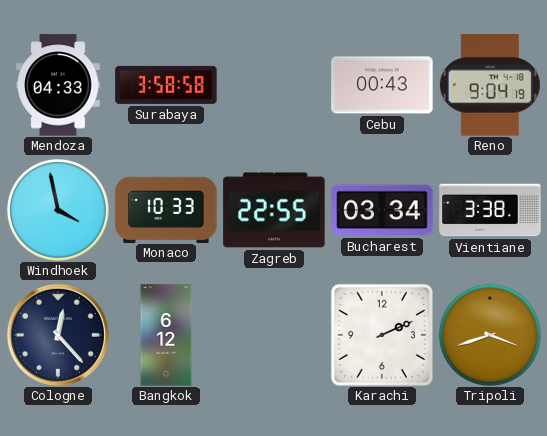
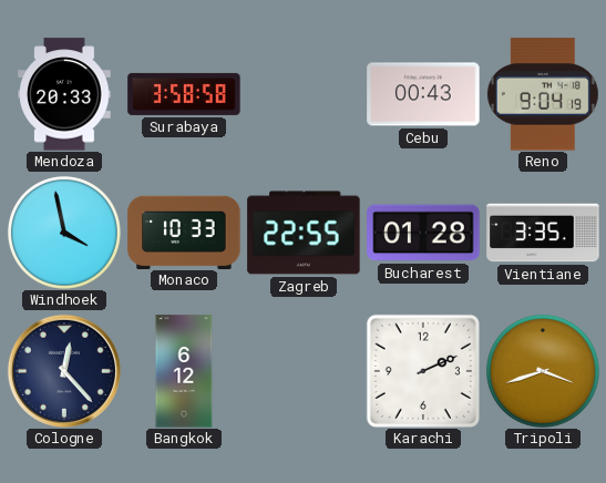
Mendoza: 04:33 -> 20:33 (64, 94)
Bucharest: 03:34 -> 01:28 (423, 233)
Vientiane: 3:38 -> 3:35 (543, 233)
